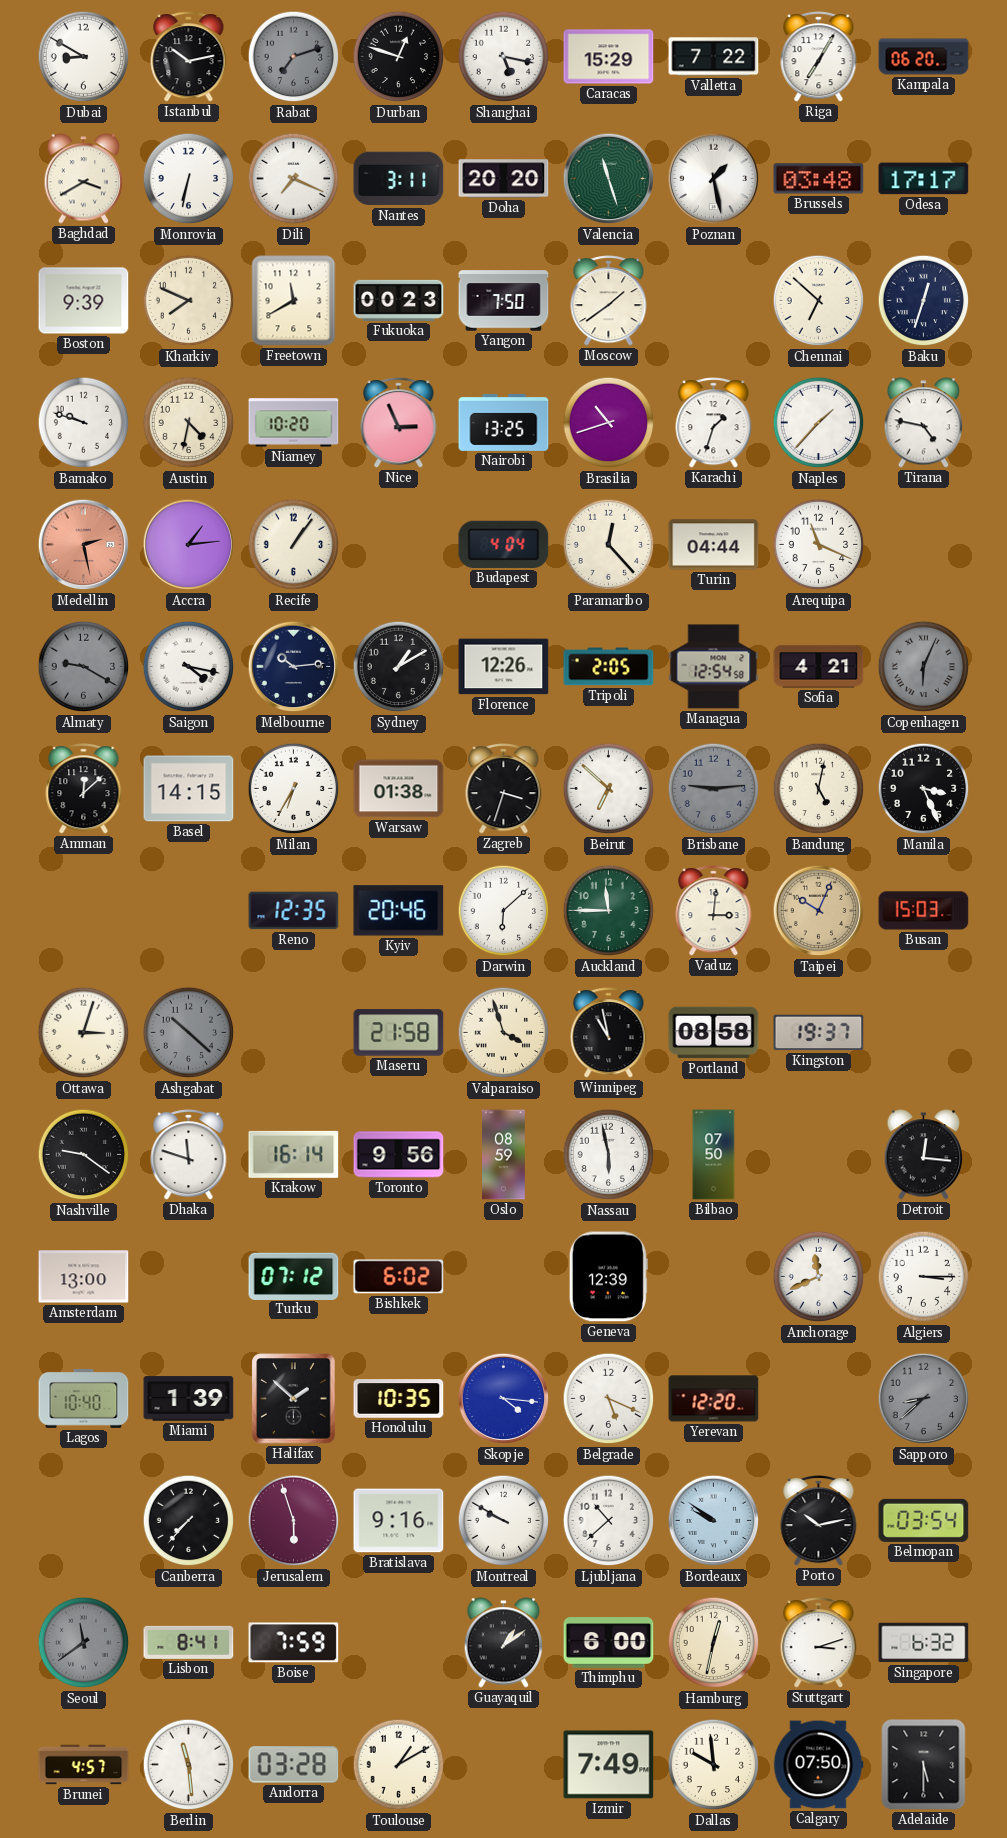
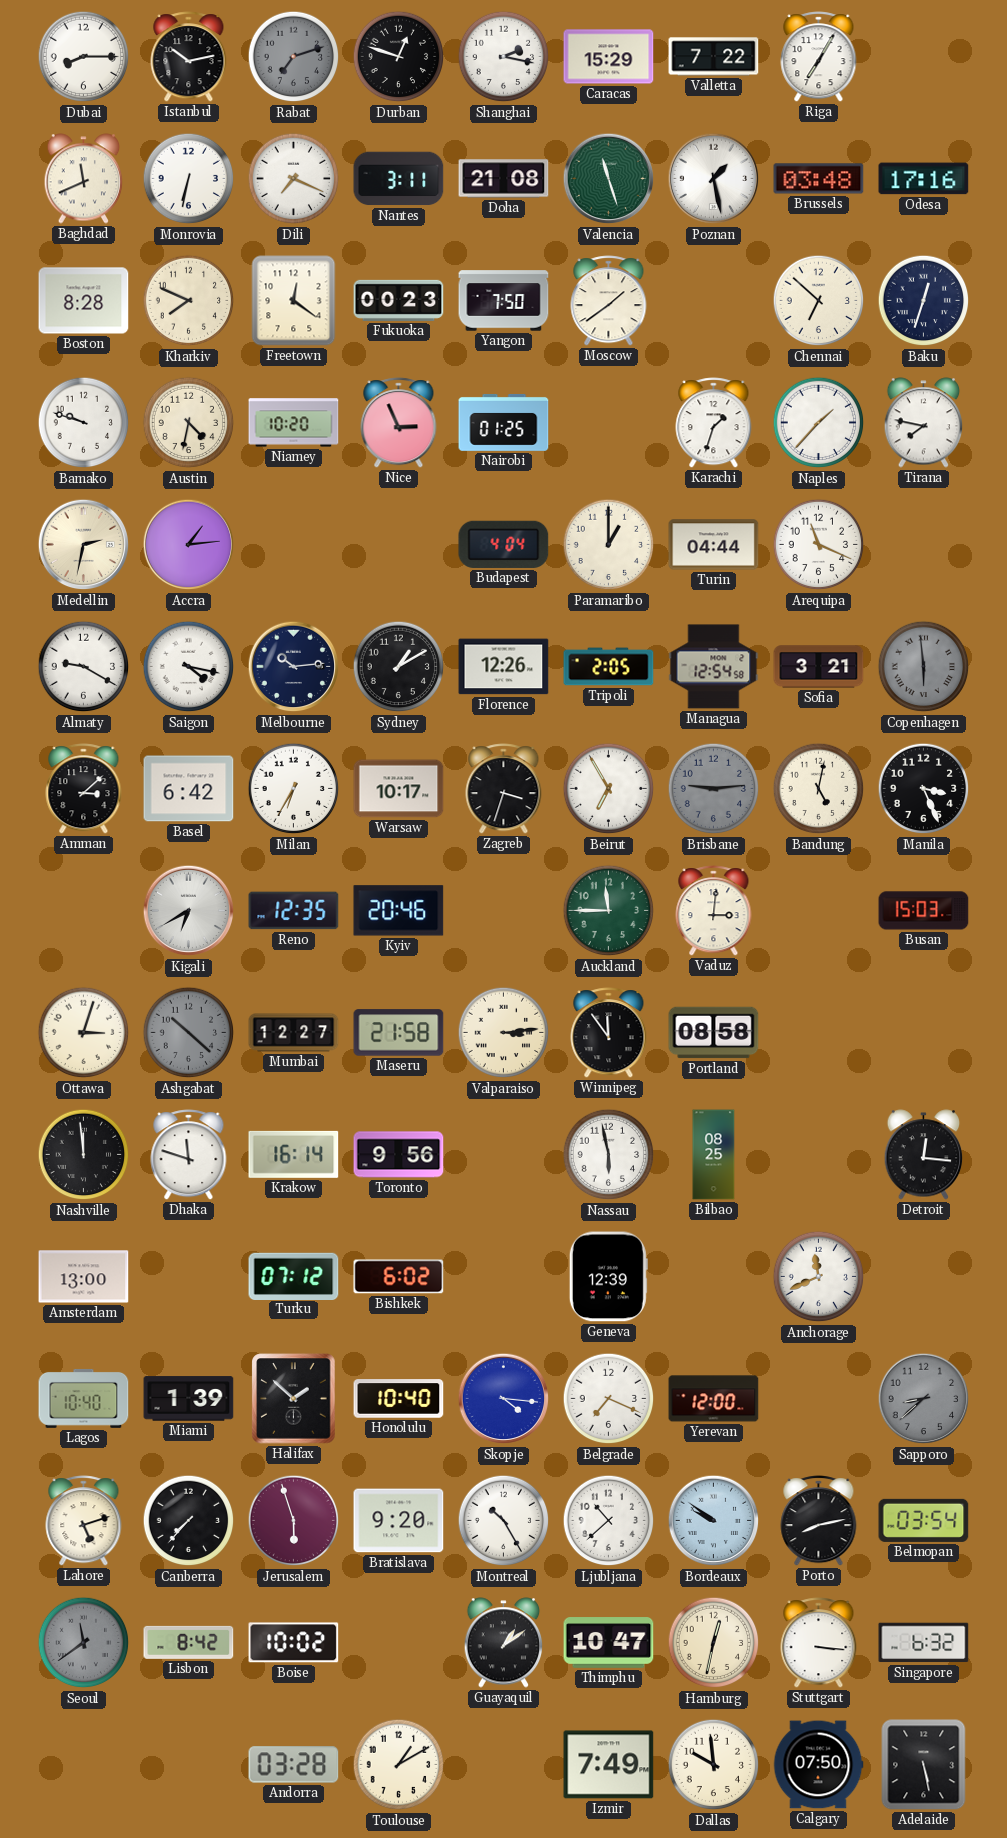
Dubai: 8:50 -> 8:15 (84, 57)
Shanghai: 5:17 -> 2:17 (504, 57)
Kampala: 06:20 -> none (924, 57)
Baghdad: 3:40 -> 11:41 (84, 179)
Doha: 20:20 -> 21:08 (504, 179)
Odesa: 17:17 -> 17:16 (924, 179)
Boston: 9:39 -> 8:28 (84, 301)
Freetown: 11:40 -> 12:21 (294, 301)
Nairobi: 13:25 -> 01:25 (504, 422)
Brasilia: 10:42 -> none (609, 423)
Tirana: 4:47 -> 7:47 (924, 423)
Medellin: 2:28 -> 2:32 (84, 545)
Medellin dial: salmon -> cream (84, 545)
Recife: 1:06 -> none (294, 545)
Paramaribo: 12:23 -> 1:00 (609, 545)
Almaty dial: grey -> white (84, 667)
Sofia: 4:21 -> 3:21 (819, 667)
Copenhagen: 6:04 -> 5:59 (924, 667)
Amman: 12:08 -> 3:08 (84, 789)
Basel: 14:15 -> 6:42 (189, 789)
Warsaw: 01:38 -> 10:17 (399, 789)
Beirut: 6:52 -> 6:55 (609, 789)
Kigali: none -> 6:40 (189, 911)
Darwin: 6:08 -> none (504, 911)
Taipei: 10:04 -> none (819, 911)
Mumbai: none -> 12:27 (294, 1033)
Valparaiso: 3:57 -> 3:14 (504, 1033)
Winnipeg: 10:58 -> 11:54 (609, 1033)
Kingston: 19:37 -> none (819, 1033)
Nashville: 9:21 -> 11:59 (84, 1155)
Oslo: 08:59 -> none (504, 1155)
Bilbao: 07:50 -> 08:25 (714, 1155)
Algiers: 3:15 -> none (924, 1277)
Honolulu: 10:35 -> 10:40 (399, 1399)
Belgrade: 5:19 -> 7:19 (609, 1399)
Yerevan: 12:20 -> 12:00 (714, 1399)
Lahore: none -> 5:12 (84, 1521)
Bratislava: 9:16 -> 9:20 (399, 1521)
Montreal: 9:50 -> 10:25 (504, 1521)
Porto: 10:13 -> 8:13 (819, 1521)
Lisbon: 8:41 -> 8:42 (189, 1642)
Boise: 7:59 -> 10:02 (294, 1643)
Thimphu: 6:00 -> 10:47 (609, 1643)
Stuttgart: 3:12 -> 3:16 (819, 1643)
Brunei: 4:57 -> none (84, 1765)
Berlin: 11:29 -> none (189, 1765)
Adelaide: 5:30 -> 5:28 (924, 1765)
